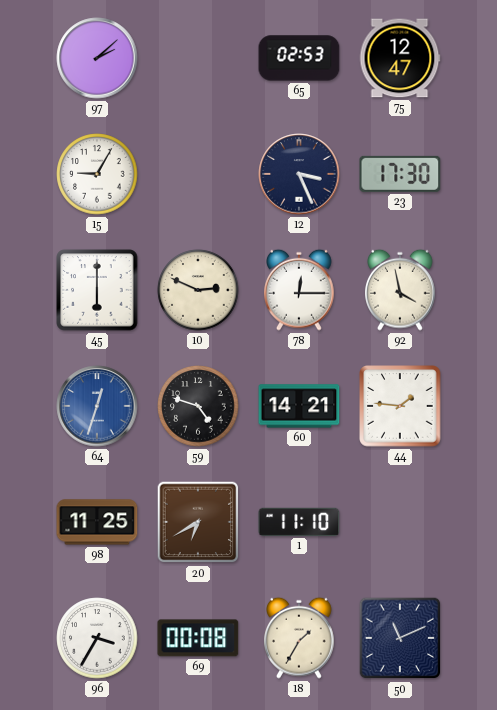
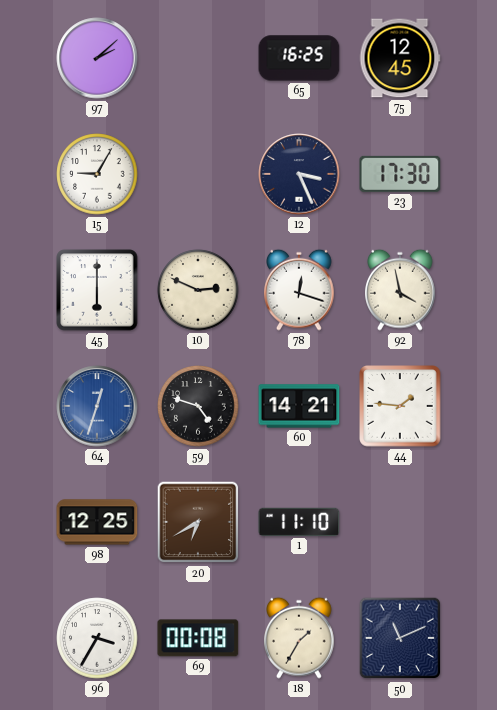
65: 02:53 -> 16:25 (299, 58)
75: 12:47 -> 12:45 (400, 58)
78: 12:15 -> 12:18 (300, 290)
98: 11:25 -> 12:25 (97, 522)
